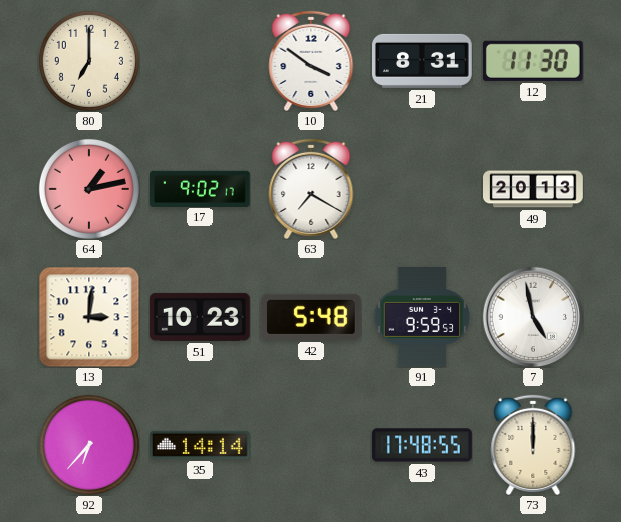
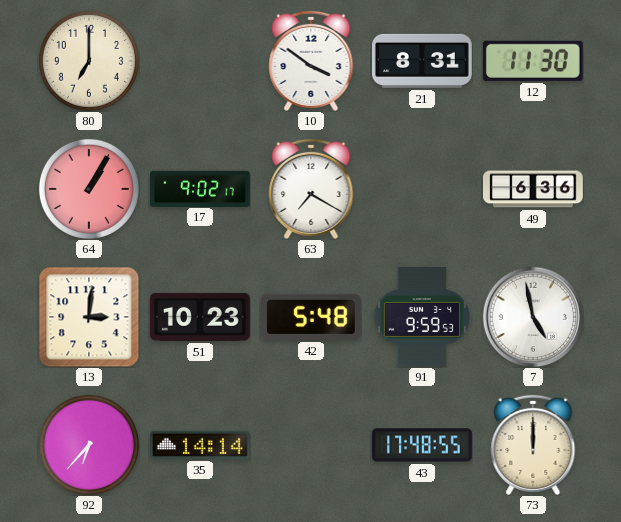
64: 1:13 -> 1:05 (89, 189)
49: 20:13 -> 6:36 (534, 189)
